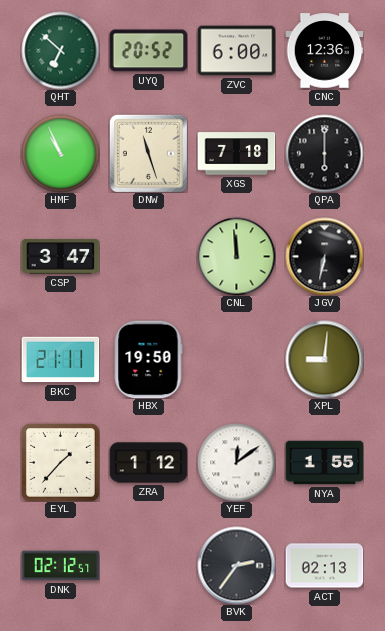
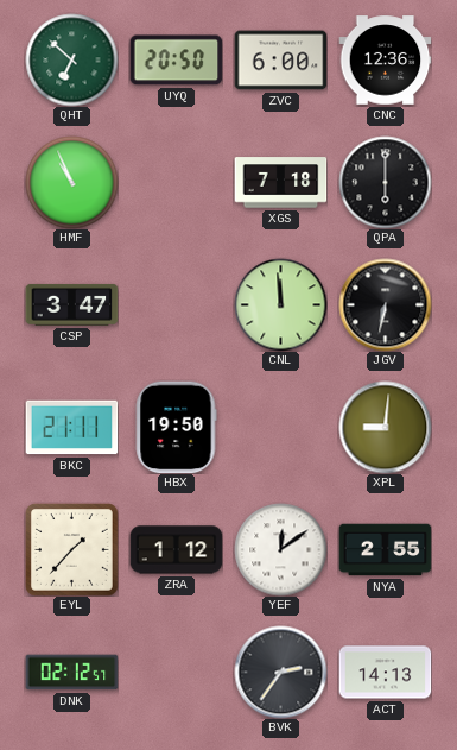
UYQ: 20:52 -> 20:50 (176, 61)
DNW: 11:27 -> none (148, 153)
NYA: 1:55 -> 2:55 (385, 550)
ACT: 02:13 -> 14:13 (385, 673)
